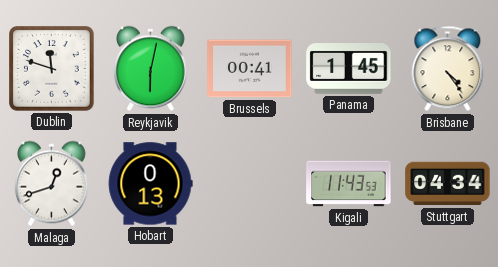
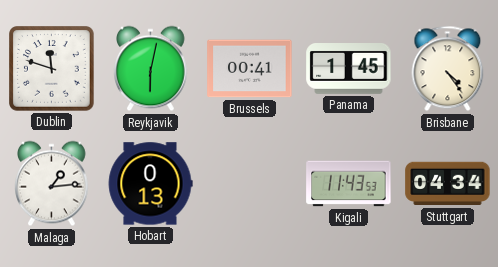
Malaga: 12:42 -> 1:14 (52, 184)
